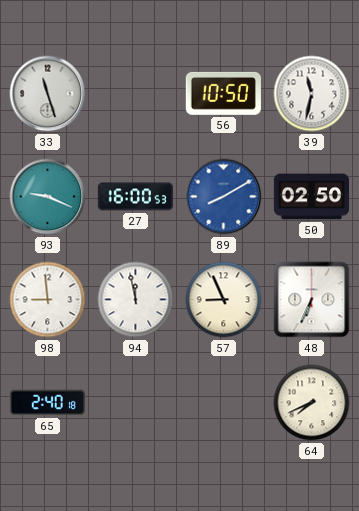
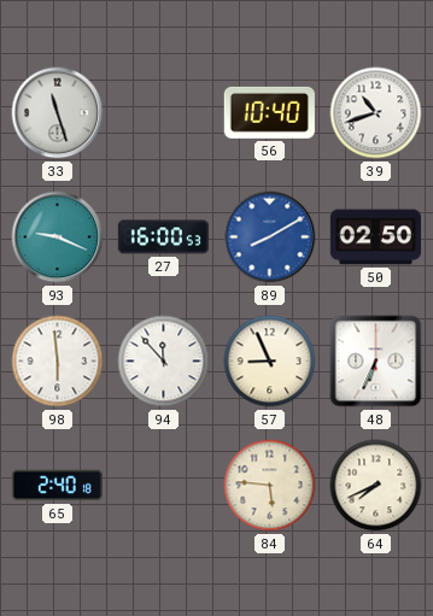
56: 10:50 -> 10:40 (269, 112)
39: 11:32 -> 10:42 (376, 113)
98: 8:59 -> 5:59 (58, 362)
94: 11:58 -> 11:53 (164, 362)
84: none -> 5:46 (270, 486)
